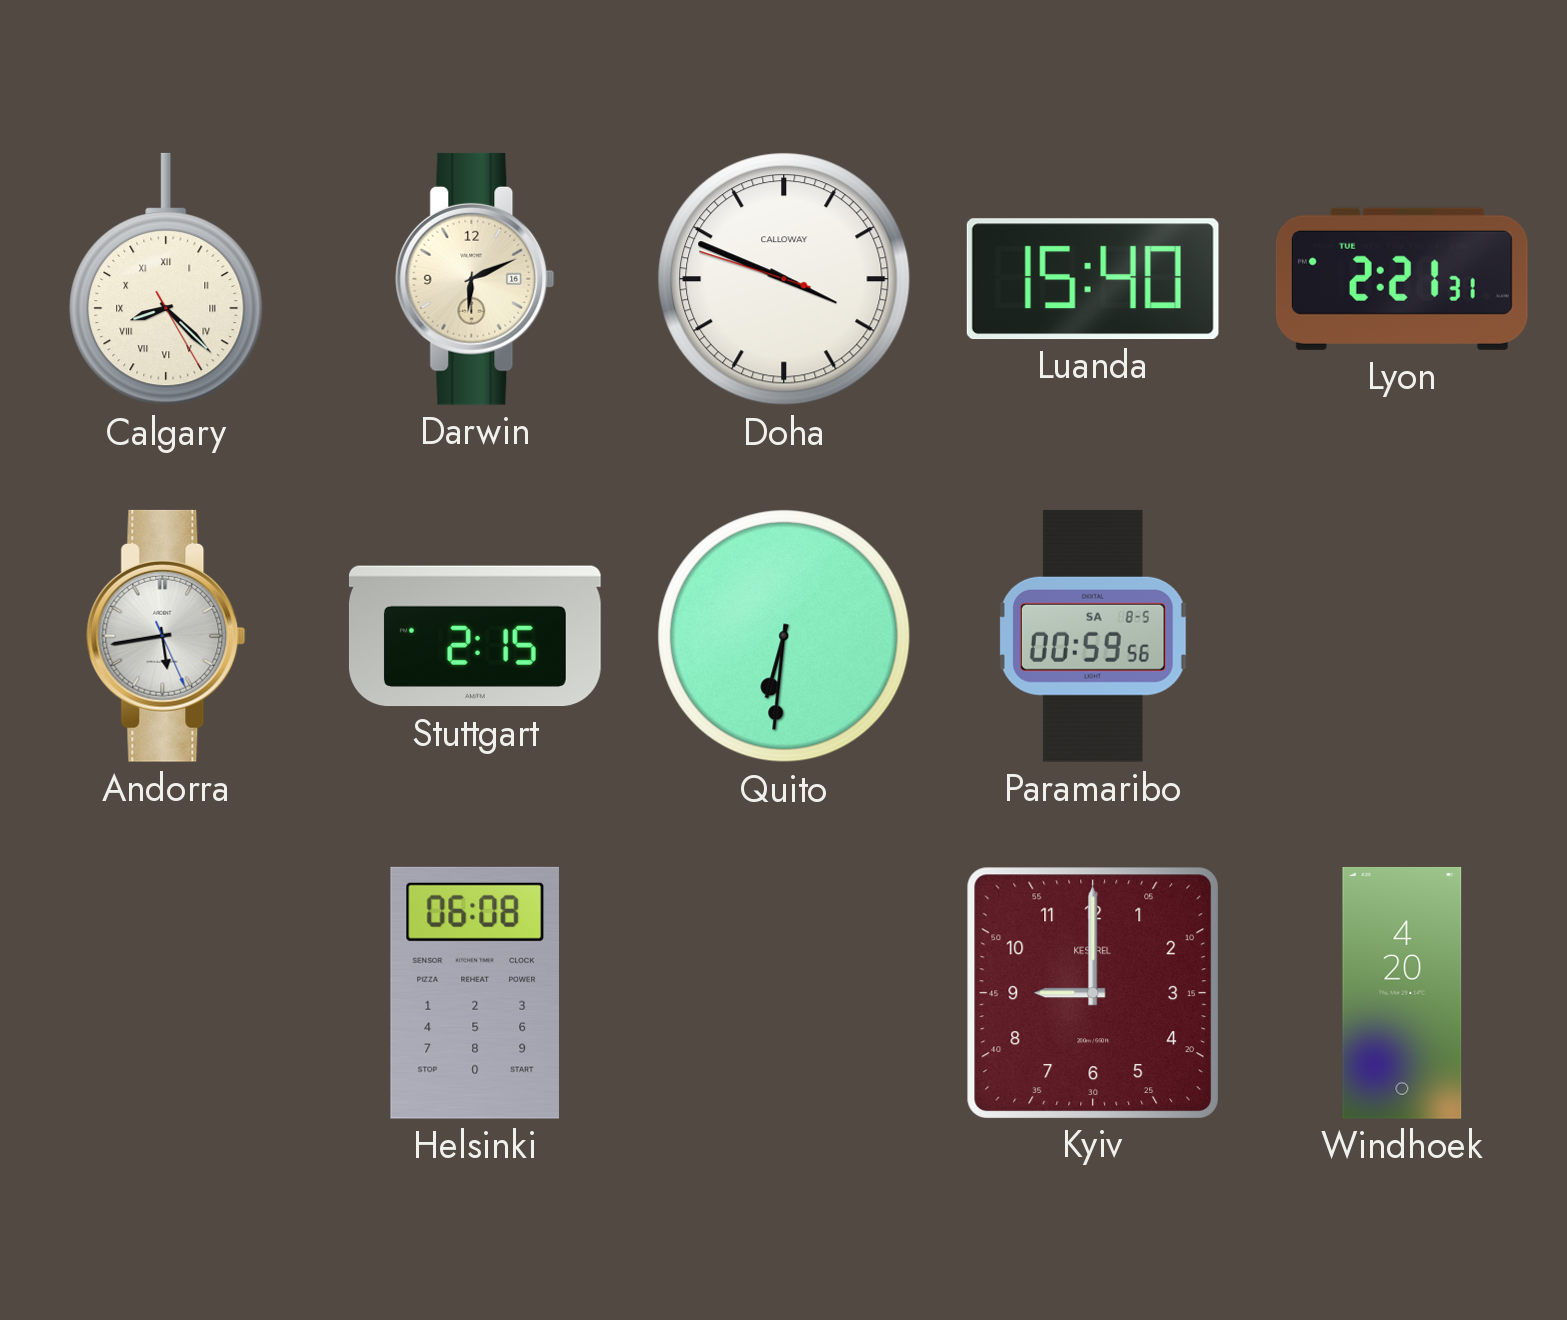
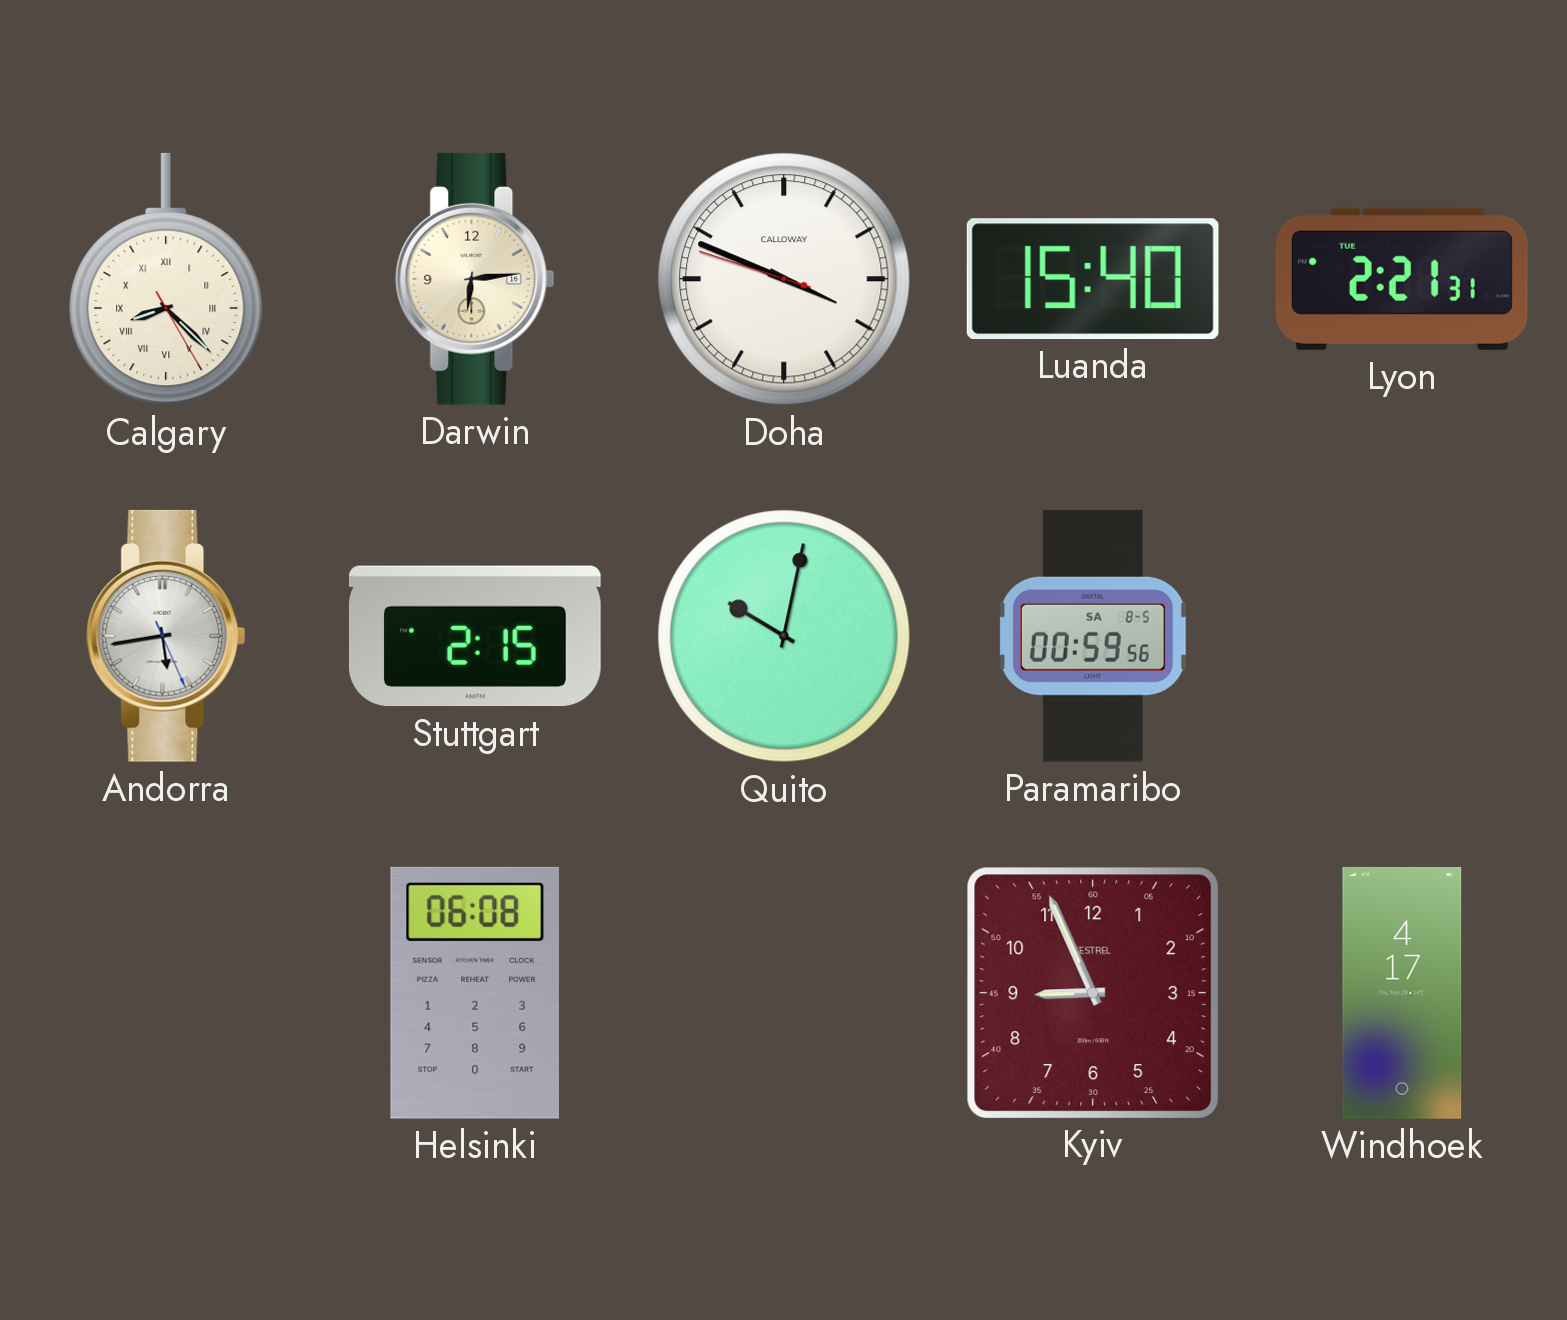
Darwin: 6:11 -> 6:14 (475, 279)
Quito: 6:31 -> 10:02 (784, 636)
Kyiv: 9:00 -> 8:56 (1092, 992)
Windhoek: 4:20 -> 4:17 (1402, 993)
